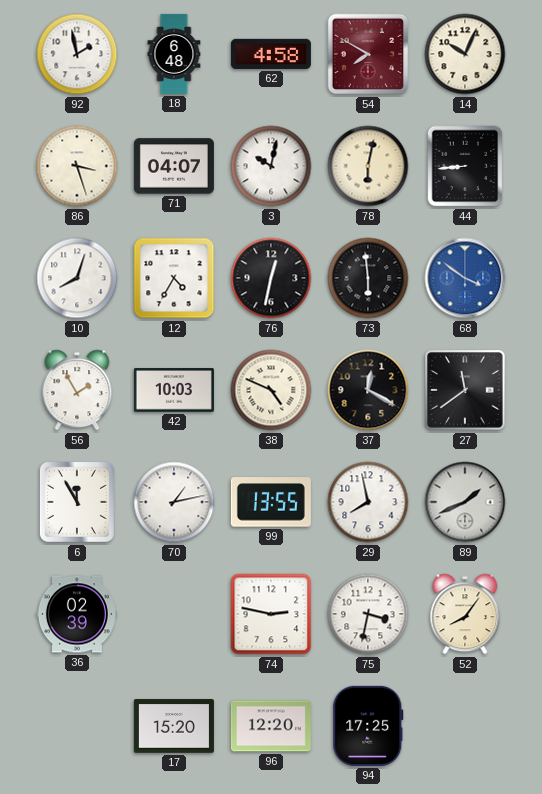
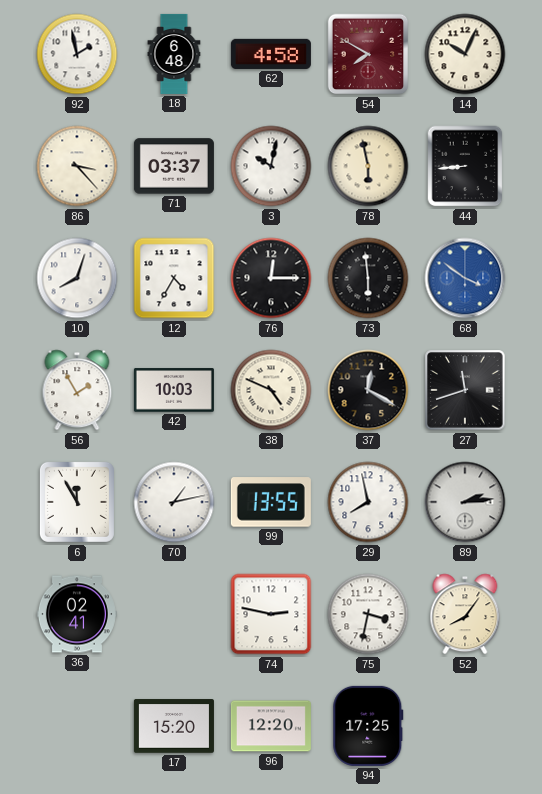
86: 3:27 -> 3:23 (77, 166)
71: 04:07 -> 03:37 (174, 166)
78: 6:02 -> 5:58 (368, 166)
76: 12:32 -> 12:15 (271, 278)
27: 11:39 -> 11:42 (465, 390)
89: 1:41 -> 2:14 (465, 502)
36: 02:39 -> 02:41 (77, 614)
